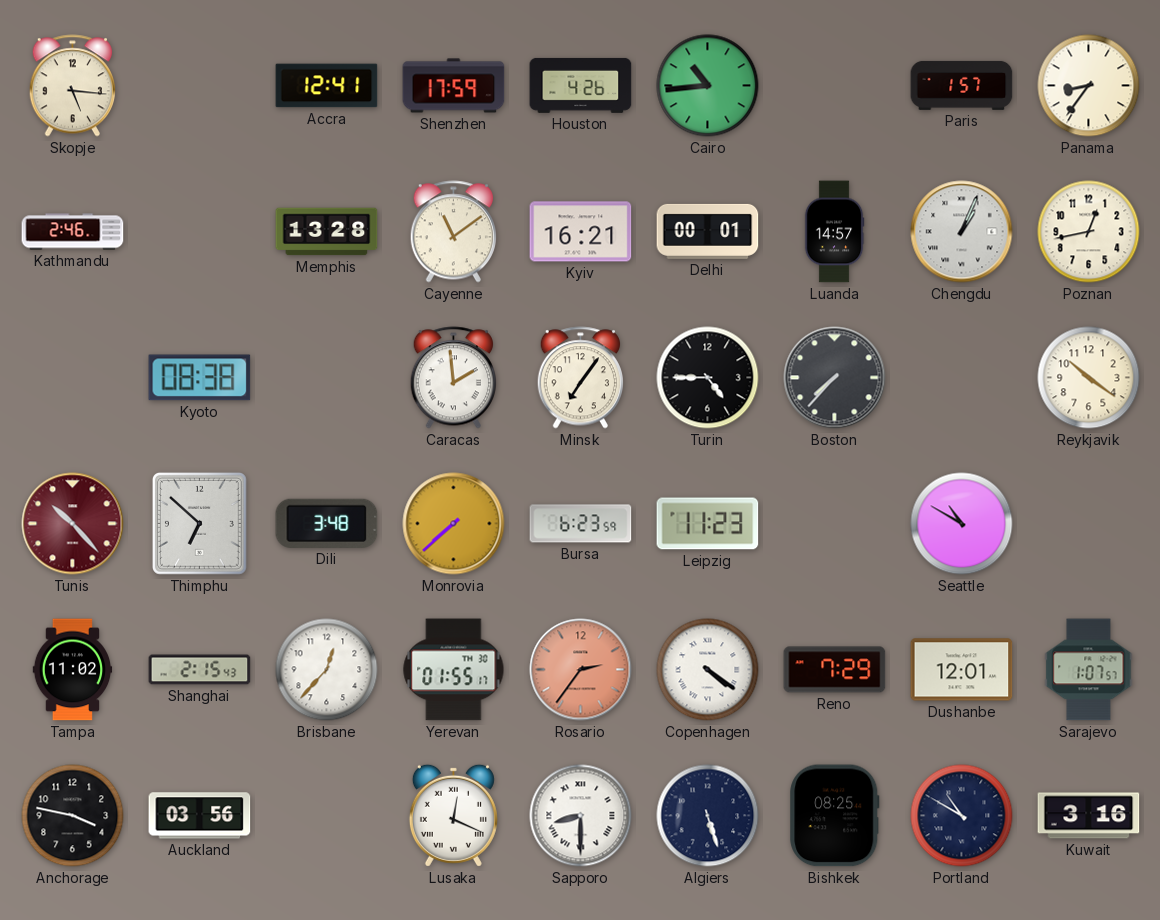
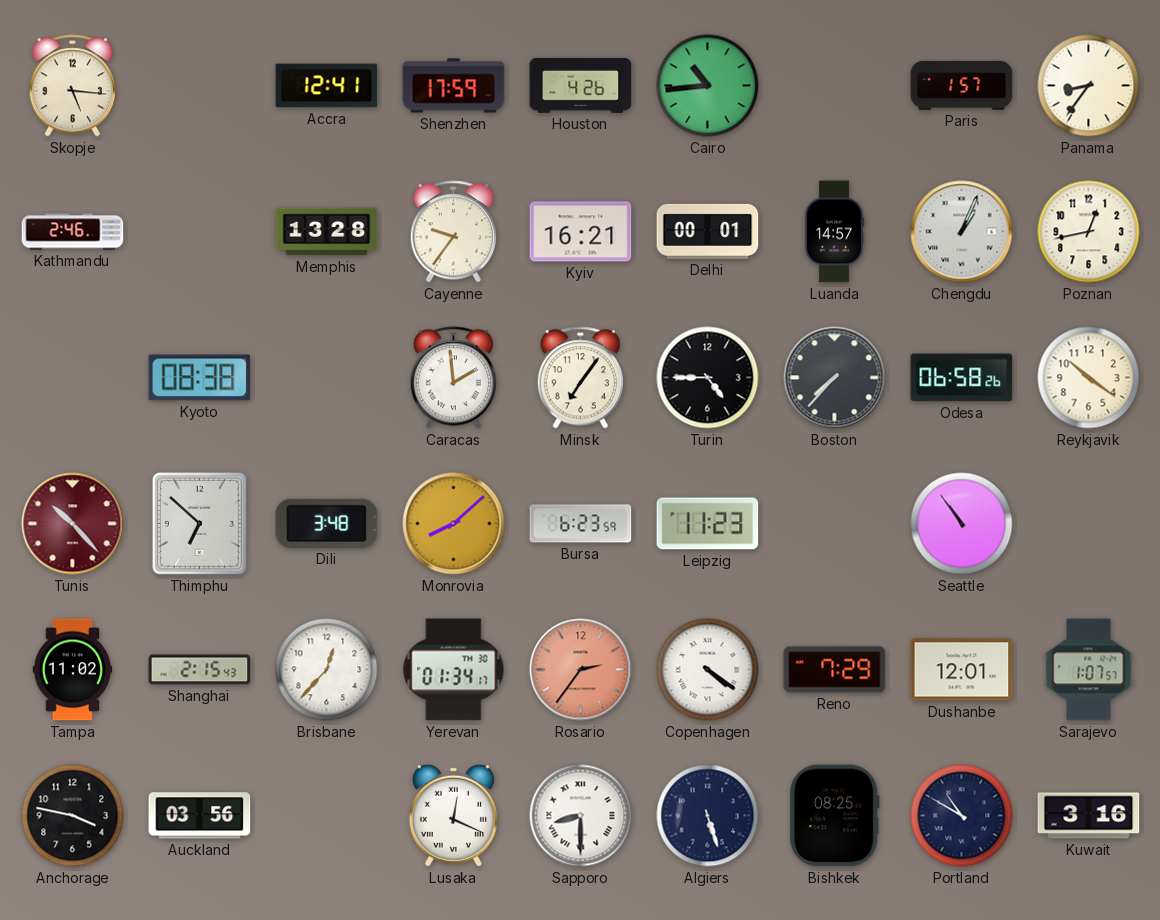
Cayenne: 11:09 -> 9:36 (453, 232)
Odesa: none -> 06:58 (962, 378)
Monrovia: 7:38 -> 8:08 (454, 524)
Seattle: 10:50 -> 10:54 (962, 524)
Yerevan: 01:55 -> 01:34 (454, 670)
